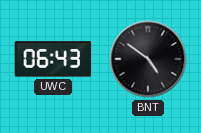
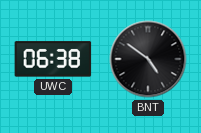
UWC: 06:43 -> 06:38 (53, 59)
